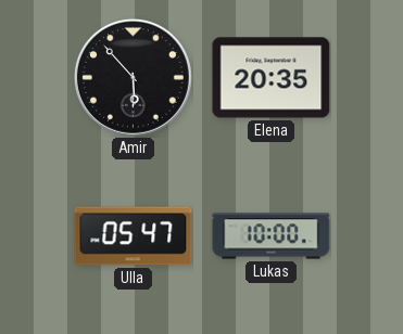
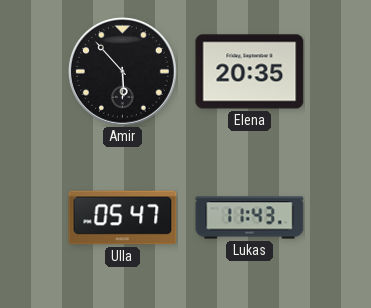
Lukas: 10:00 -> 11:43 (250, 218)
